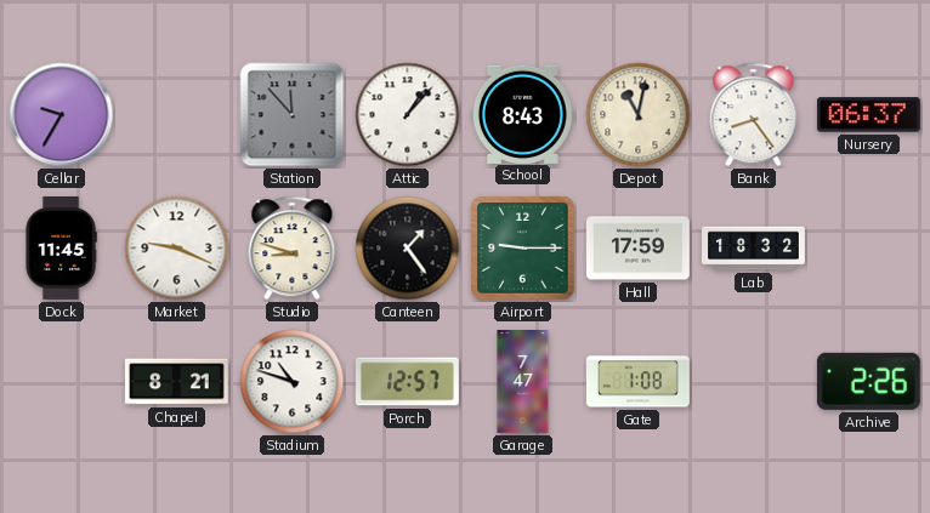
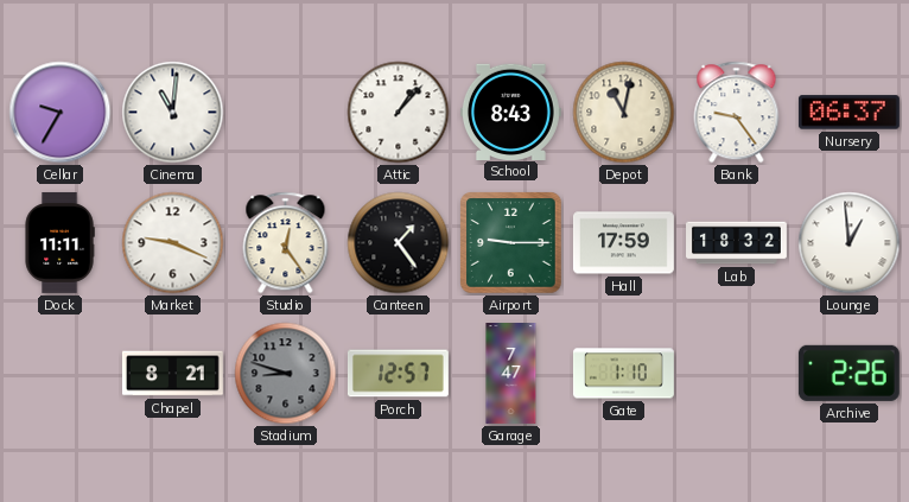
Cinema: none -> 11:01 (173, 113)
Station: 11:53 -> none (293, 115)
Bank: 8:24 -> 9:24 (737, 113)
Dock: 11:45 -> 11:11 (59, 242)
Studio: 8:48 -> 12:24 (286, 243)
Lounge: none -> 12:59 (850, 243)
Stadium: 10:48 -> 8:48 (286, 374)
Stadium dial: white -> grey (286, 374)
Gate: 1:08 -> 1:10 (623, 374)
